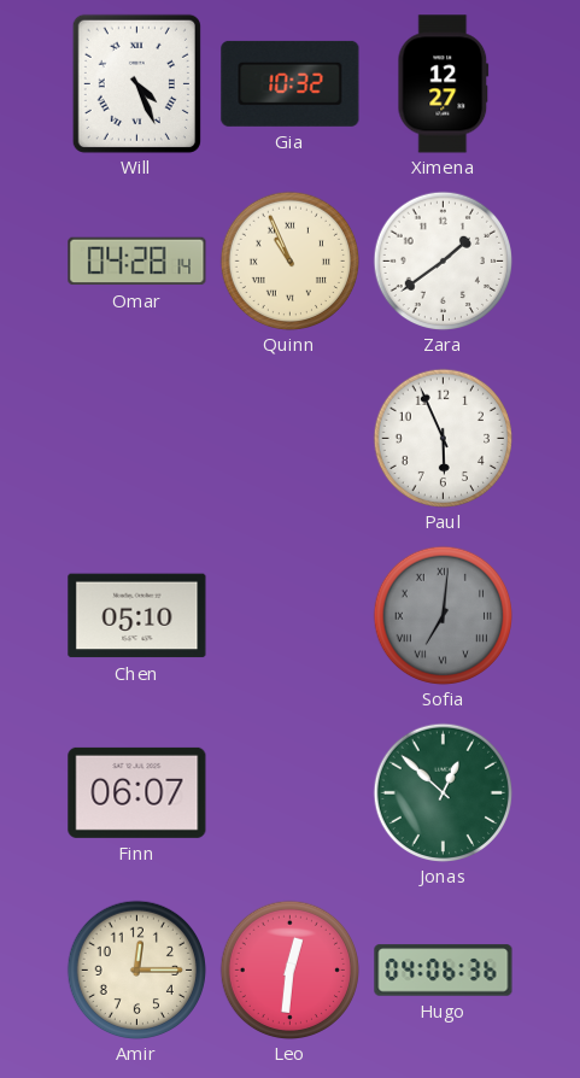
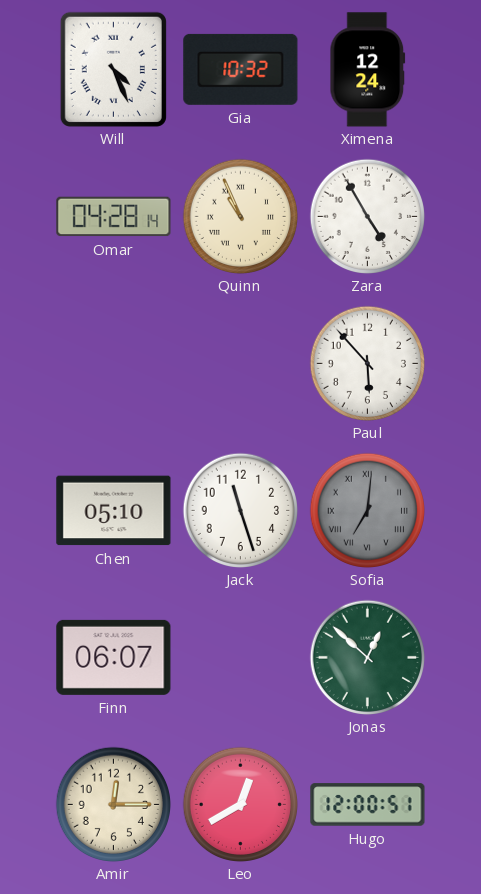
Ximena: 12:27 -> 12:24 (368, 70)
Zara: 1:39 -> 4:55 (367, 216)
Paul: 5:56 -> 5:53 (367, 363)
Jack: none -> 11:27 (240, 510)
Leo: 12:31 -> 12:40 (240, 804)
Hugo: 04:06 -> 12:00 (368, 805)
